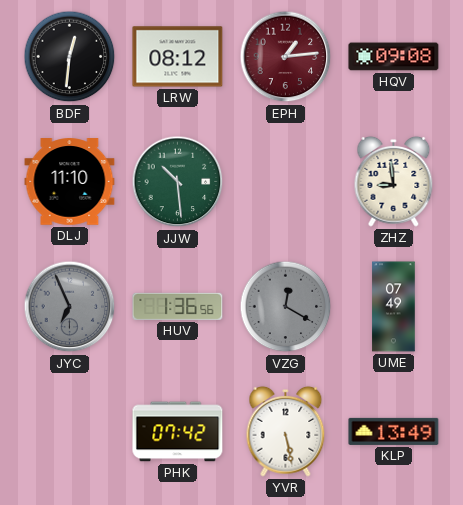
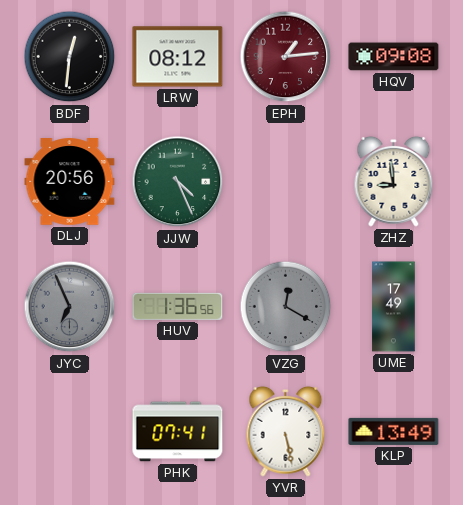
DLJ: 11:10 -> 20:56 (70, 182)
JJW: 10:29 -> 4:26 (178, 182)
UME: 07:49 -> 17:49 (394, 307)
PHK: 07:42 -> 07:41 (178, 432)
